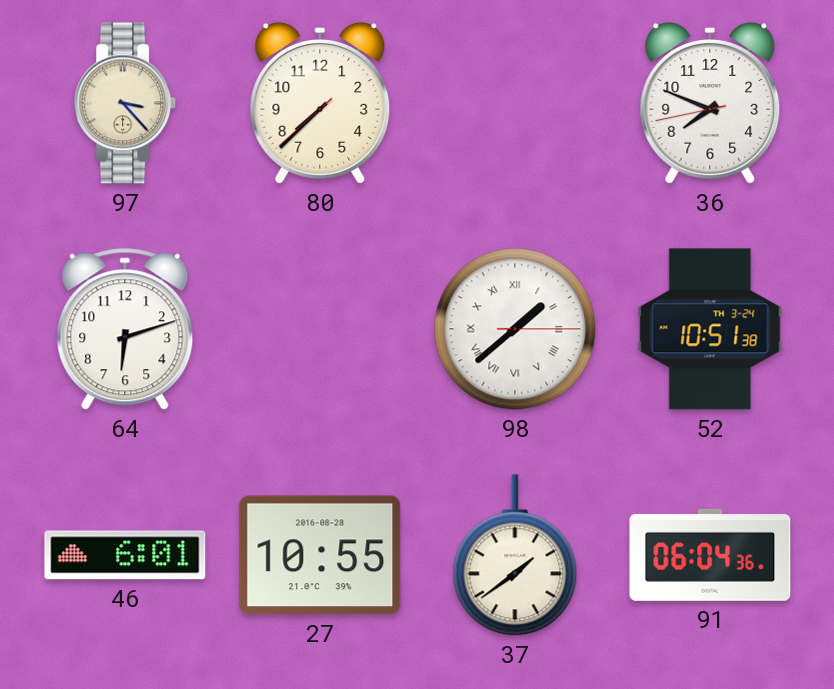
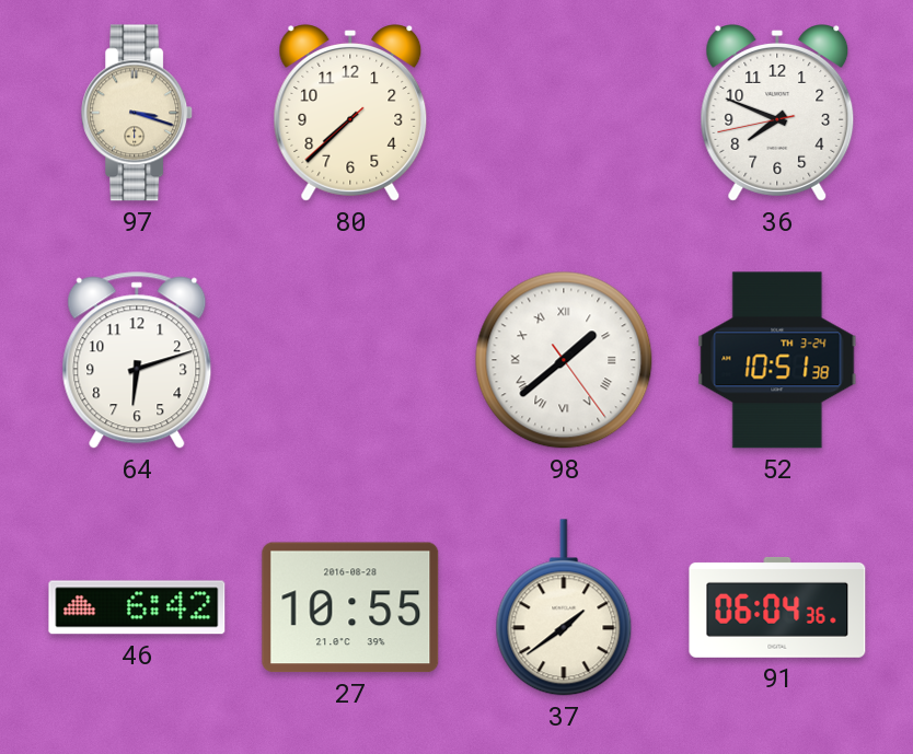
97: 3:23 -> 3:18 (138, 113)
98: 1:38:15 -> 1:38:24 (564, 360)
46: 6:01 -> 6:42 (137, 607)
